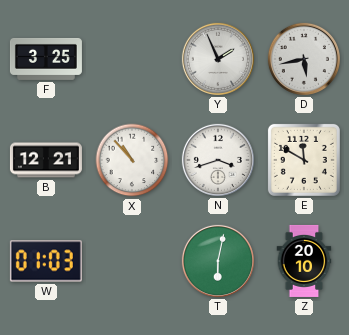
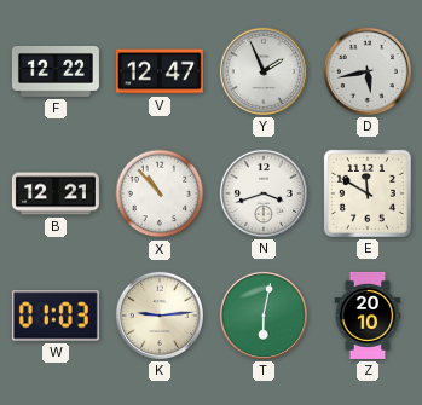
F: 3:25 -> 12:22 (56, 71)
V: none -> 12:47 (160, 71)
K: none -> 9:14 (160, 316)
